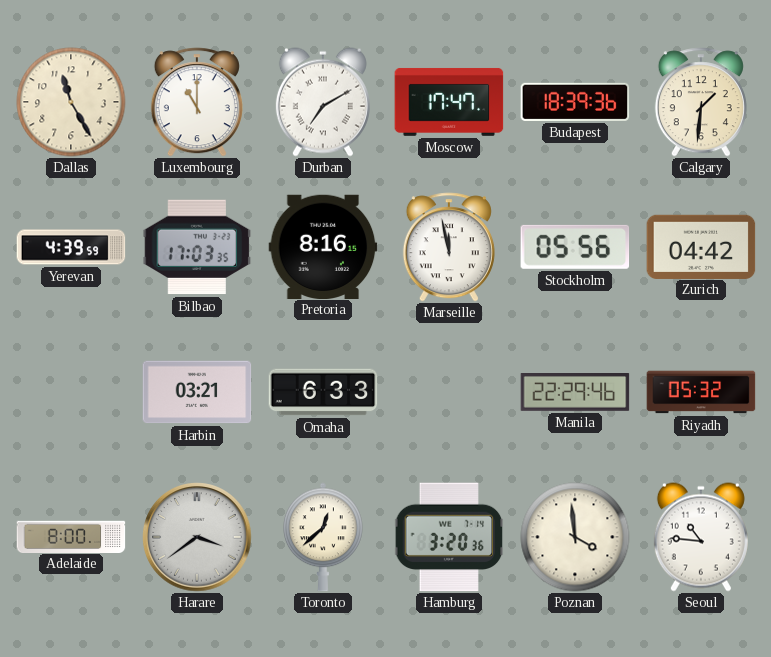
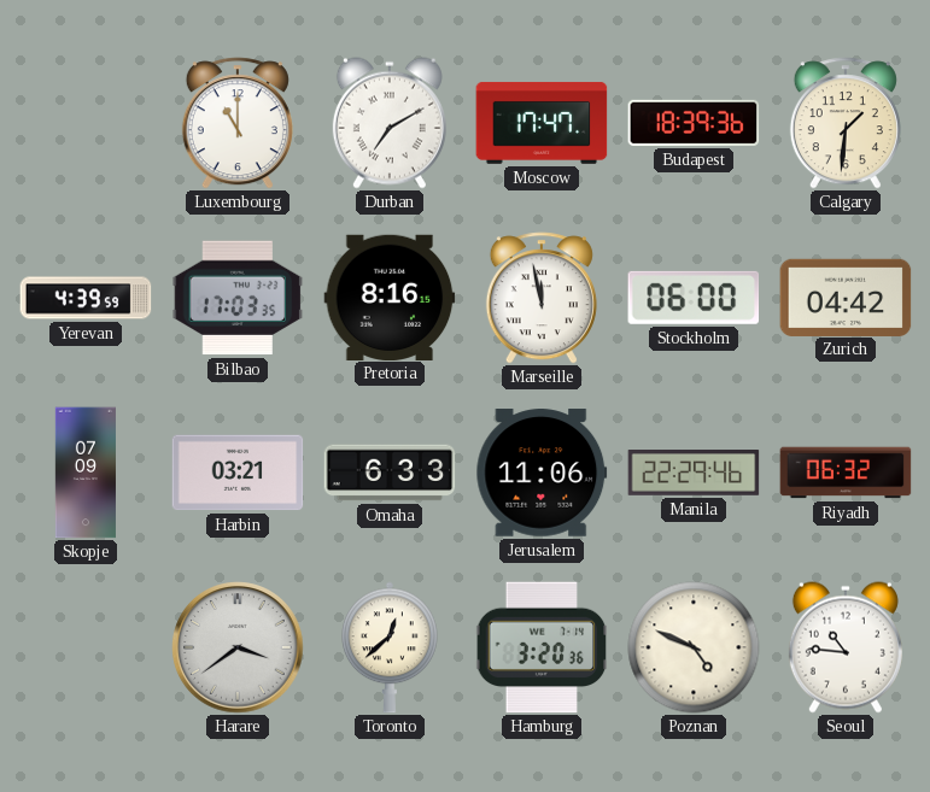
Dallas: 11:25 -> none (71, 102)
Stockholm: 05:56 -> 06:00 (694, 298)
Skopje: none -> 07:09 (86, 473)
Jerusalem: none -> 11:06 (542, 473)
Riyadh: 05:32 -> 06:32 (846, 473)
Adelaide: 8:00 -> none (71, 536)
Poznan: 3:59 -> 4:49 (694, 647)
